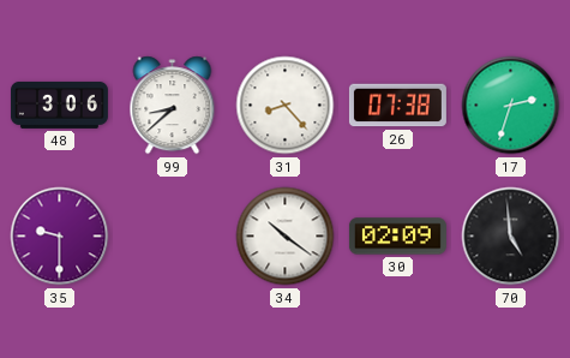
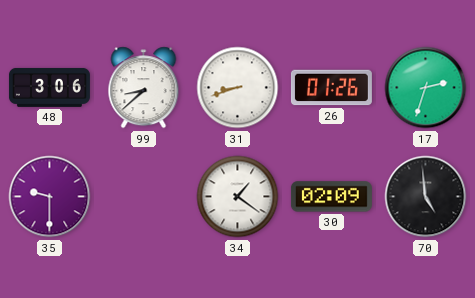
31: 8:23 -> 8:42 (238, 88)
26: 07:38 -> 01:26 (331, 88)
34: 10:21 -> 1:21 (238, 197)
